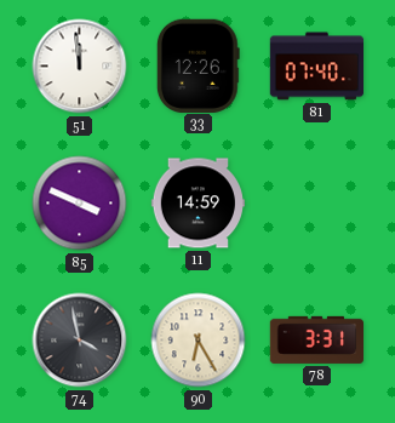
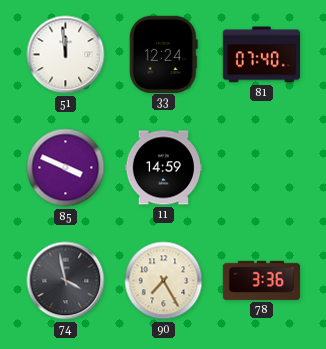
33: 12:26 -> 12:24 (163, 54)
90: 6:25 -> 7:25 (164, 281)
78: 3:31 -> 3:36 (261, 280)
